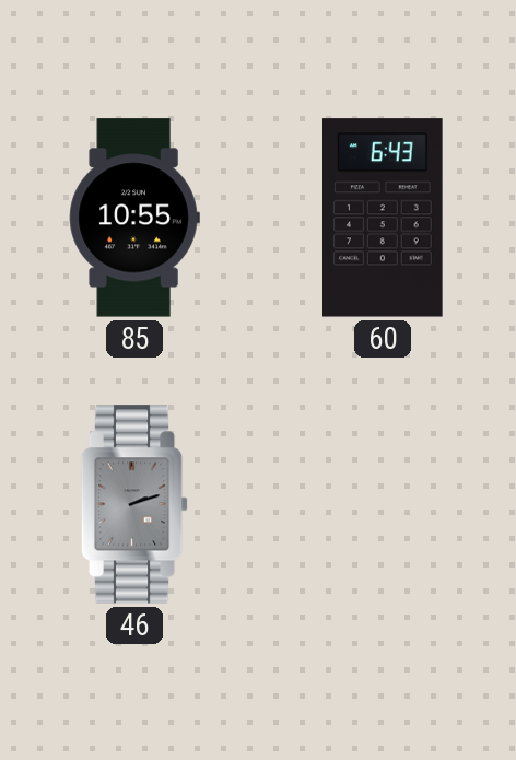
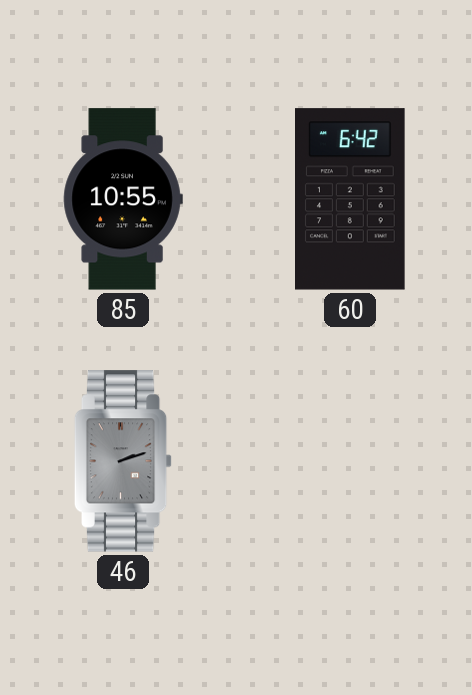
60: 6:43 -> 6:42 (351, 199)
